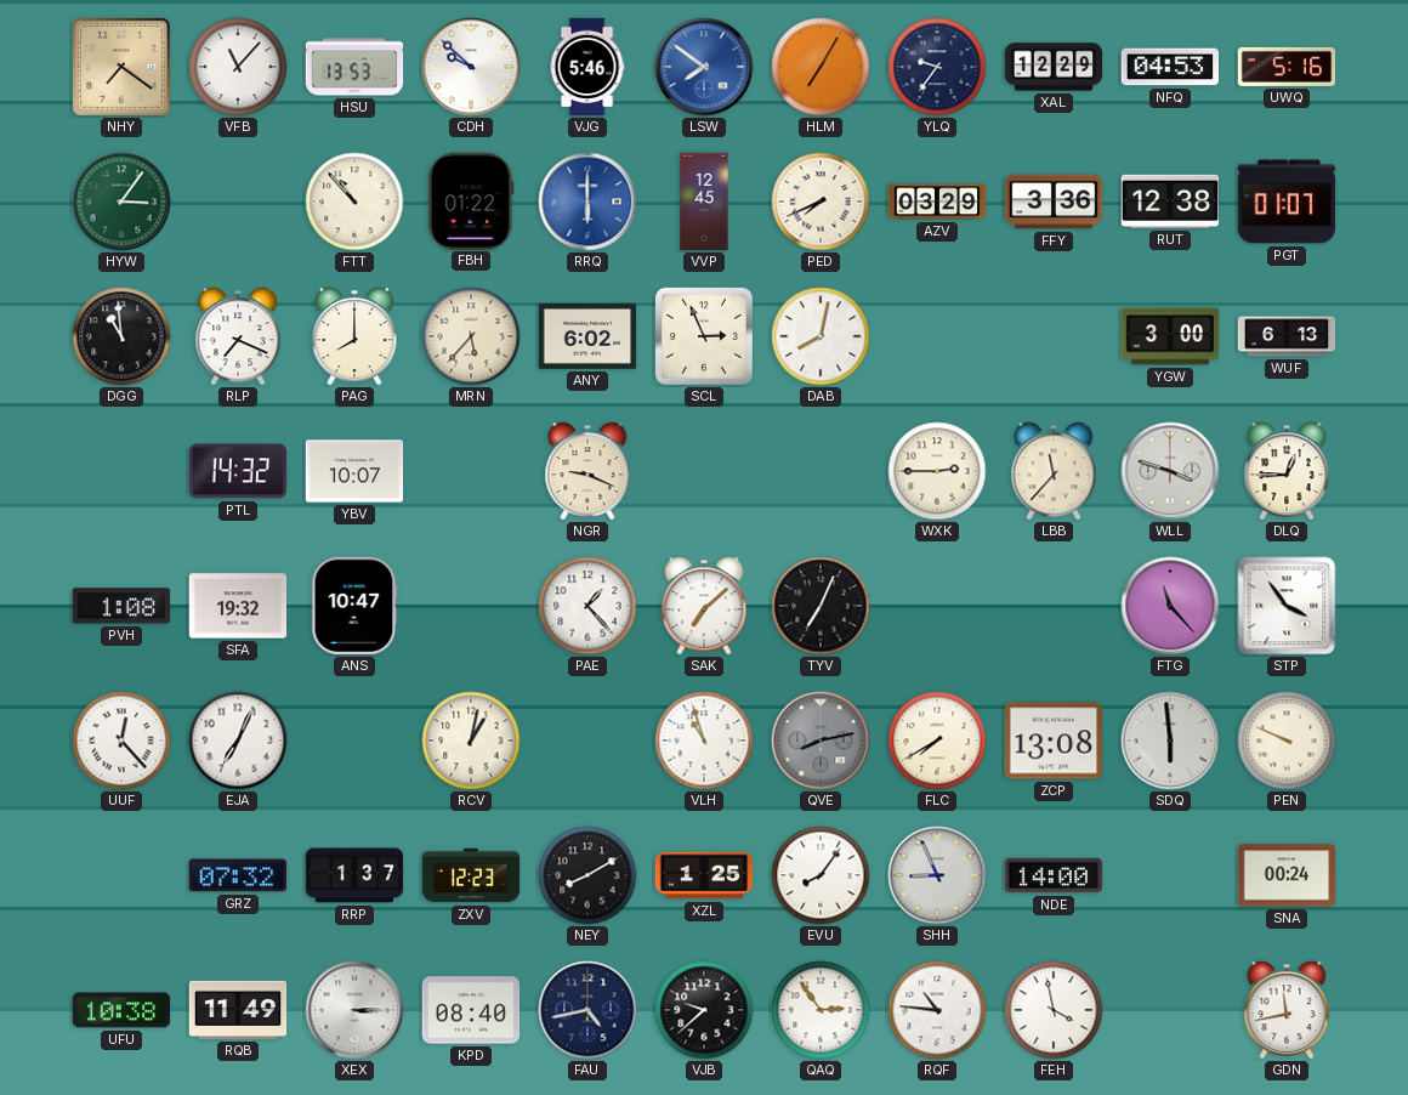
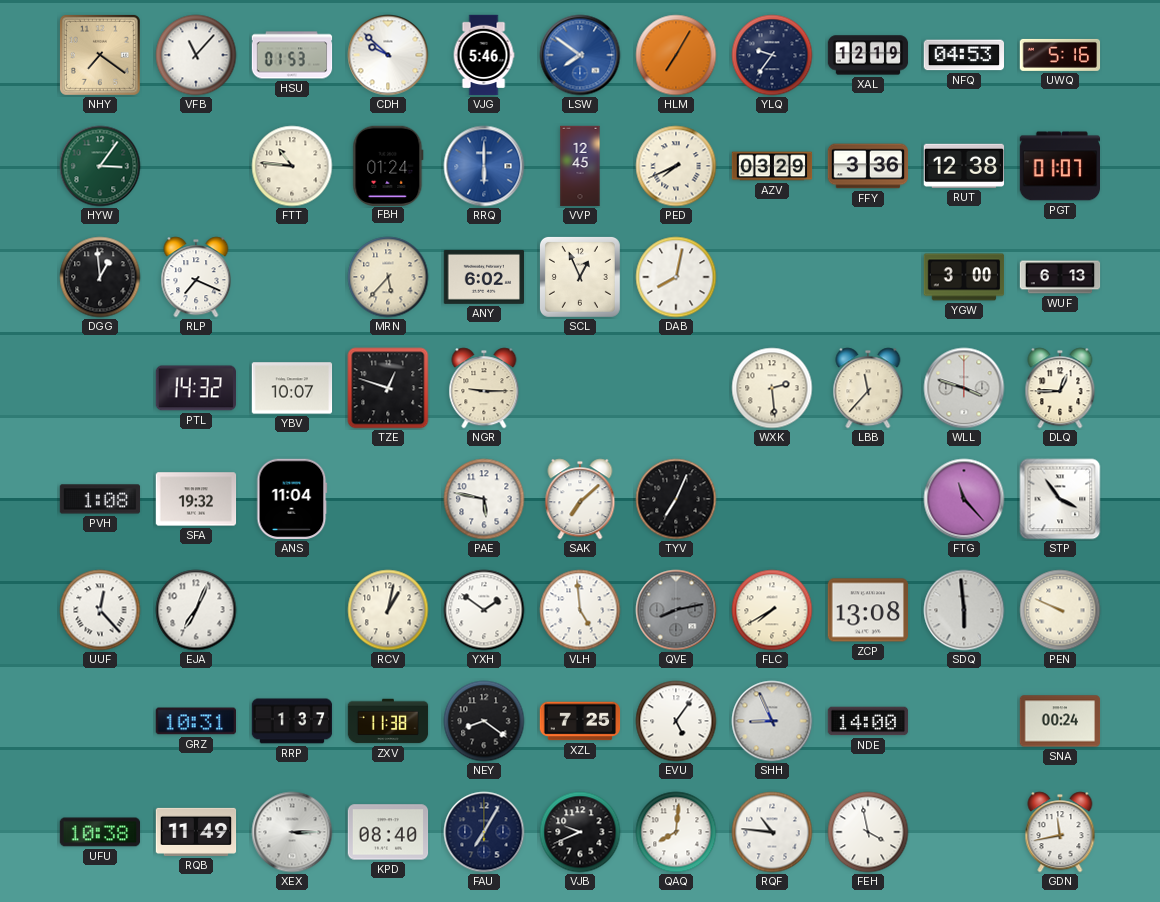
HSU: 13:53 -> 01:53 (292, 55)
XAL: 12:29 -> 12:19 (868, 55)
FTT: 10:53 -> 10:46 (292, 166)
FBH: 01:22 -> 01:24 (388, 165)
DGG: 10:59 -> 12:59 (100, 277)
PAG: 8:00 -> none (354, 336)
SCL: 2:56 -> 12:56 (580, 277)
TZE: none -> 12:48 (388, 388)
NGR: 9:19 -> 9:15 (484, 388)
WXK: 2:45 -> 2:29 (772, 388)
ANS: 10:47 -> 11:04 (292, 499)
PAE: 1:23 -> 5:47 (484, 499)
YXH: none -> 1:51 (484, 610)
VLH: 10:57 -> 4:59 (580, 610)
GRZ: 07:32 -> 10:31 (195, 721)
ZXV: 12:23 -> 11:38 (388, 721)
NEY: 8:10 -> 8:21 (484, 721)
XZL: 1:25 -> 7:25 (580, 721)
EVU: 8:06 -> 5:06 (676, 721)
FAU: 4:43 -> 7:05 (484, 832)
VJB: 9:38 -> 9:41 (580, 832)
QAQ: 2:54 -> 8:01 (676, 832)
